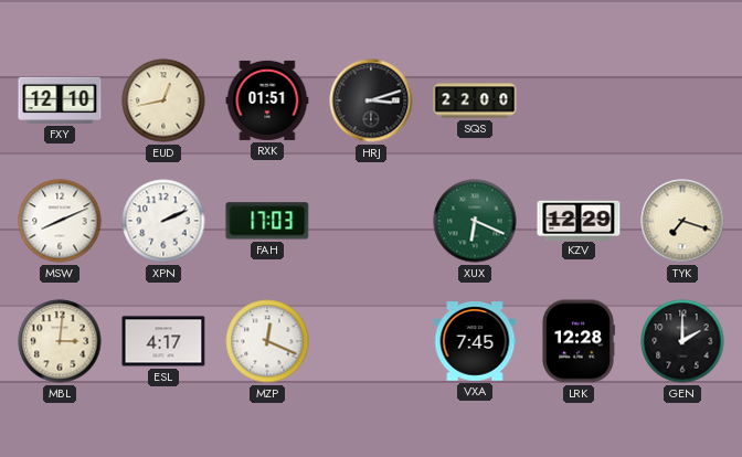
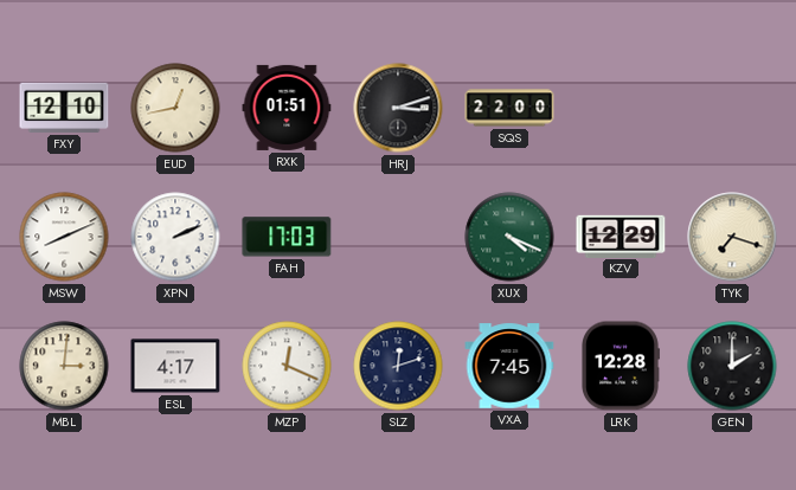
XUX: 6:19 -> 4:19 (509, 237)
SLZ: none -> 12:12 (398, 366)
